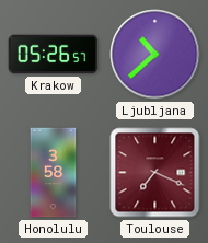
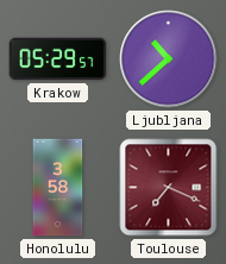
Krakow: 05:26 -> 05:29 (58, 59)
